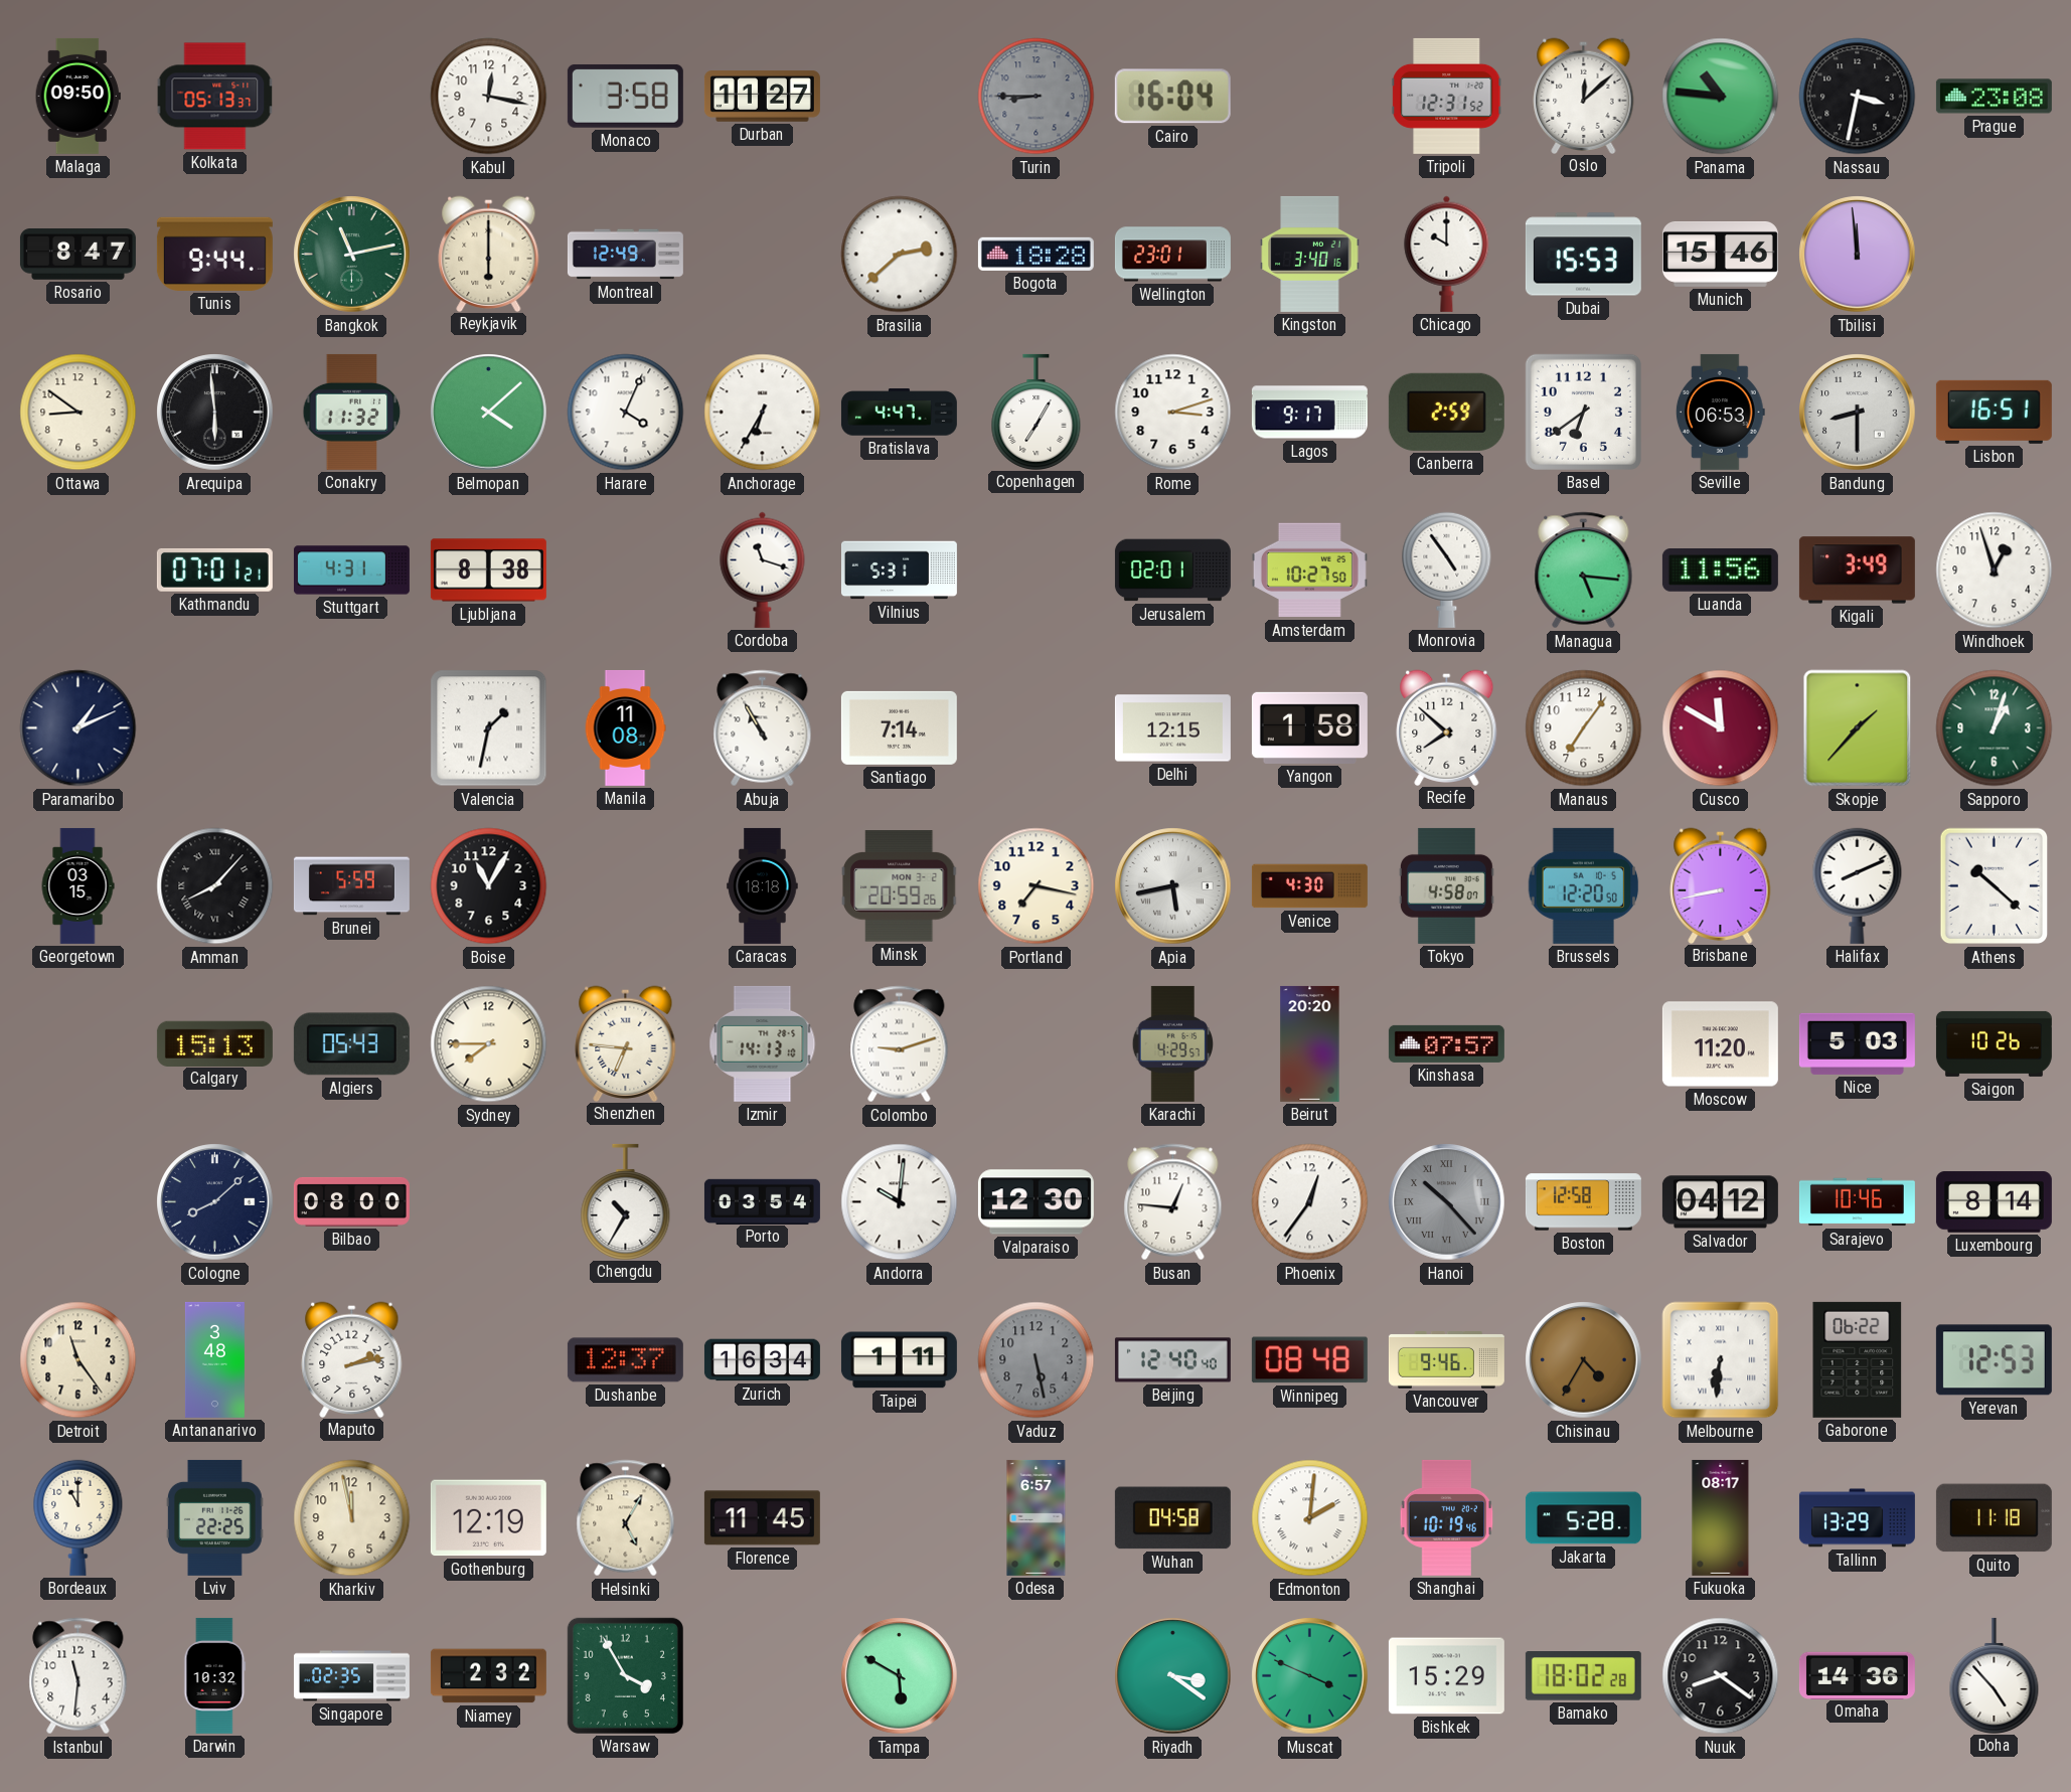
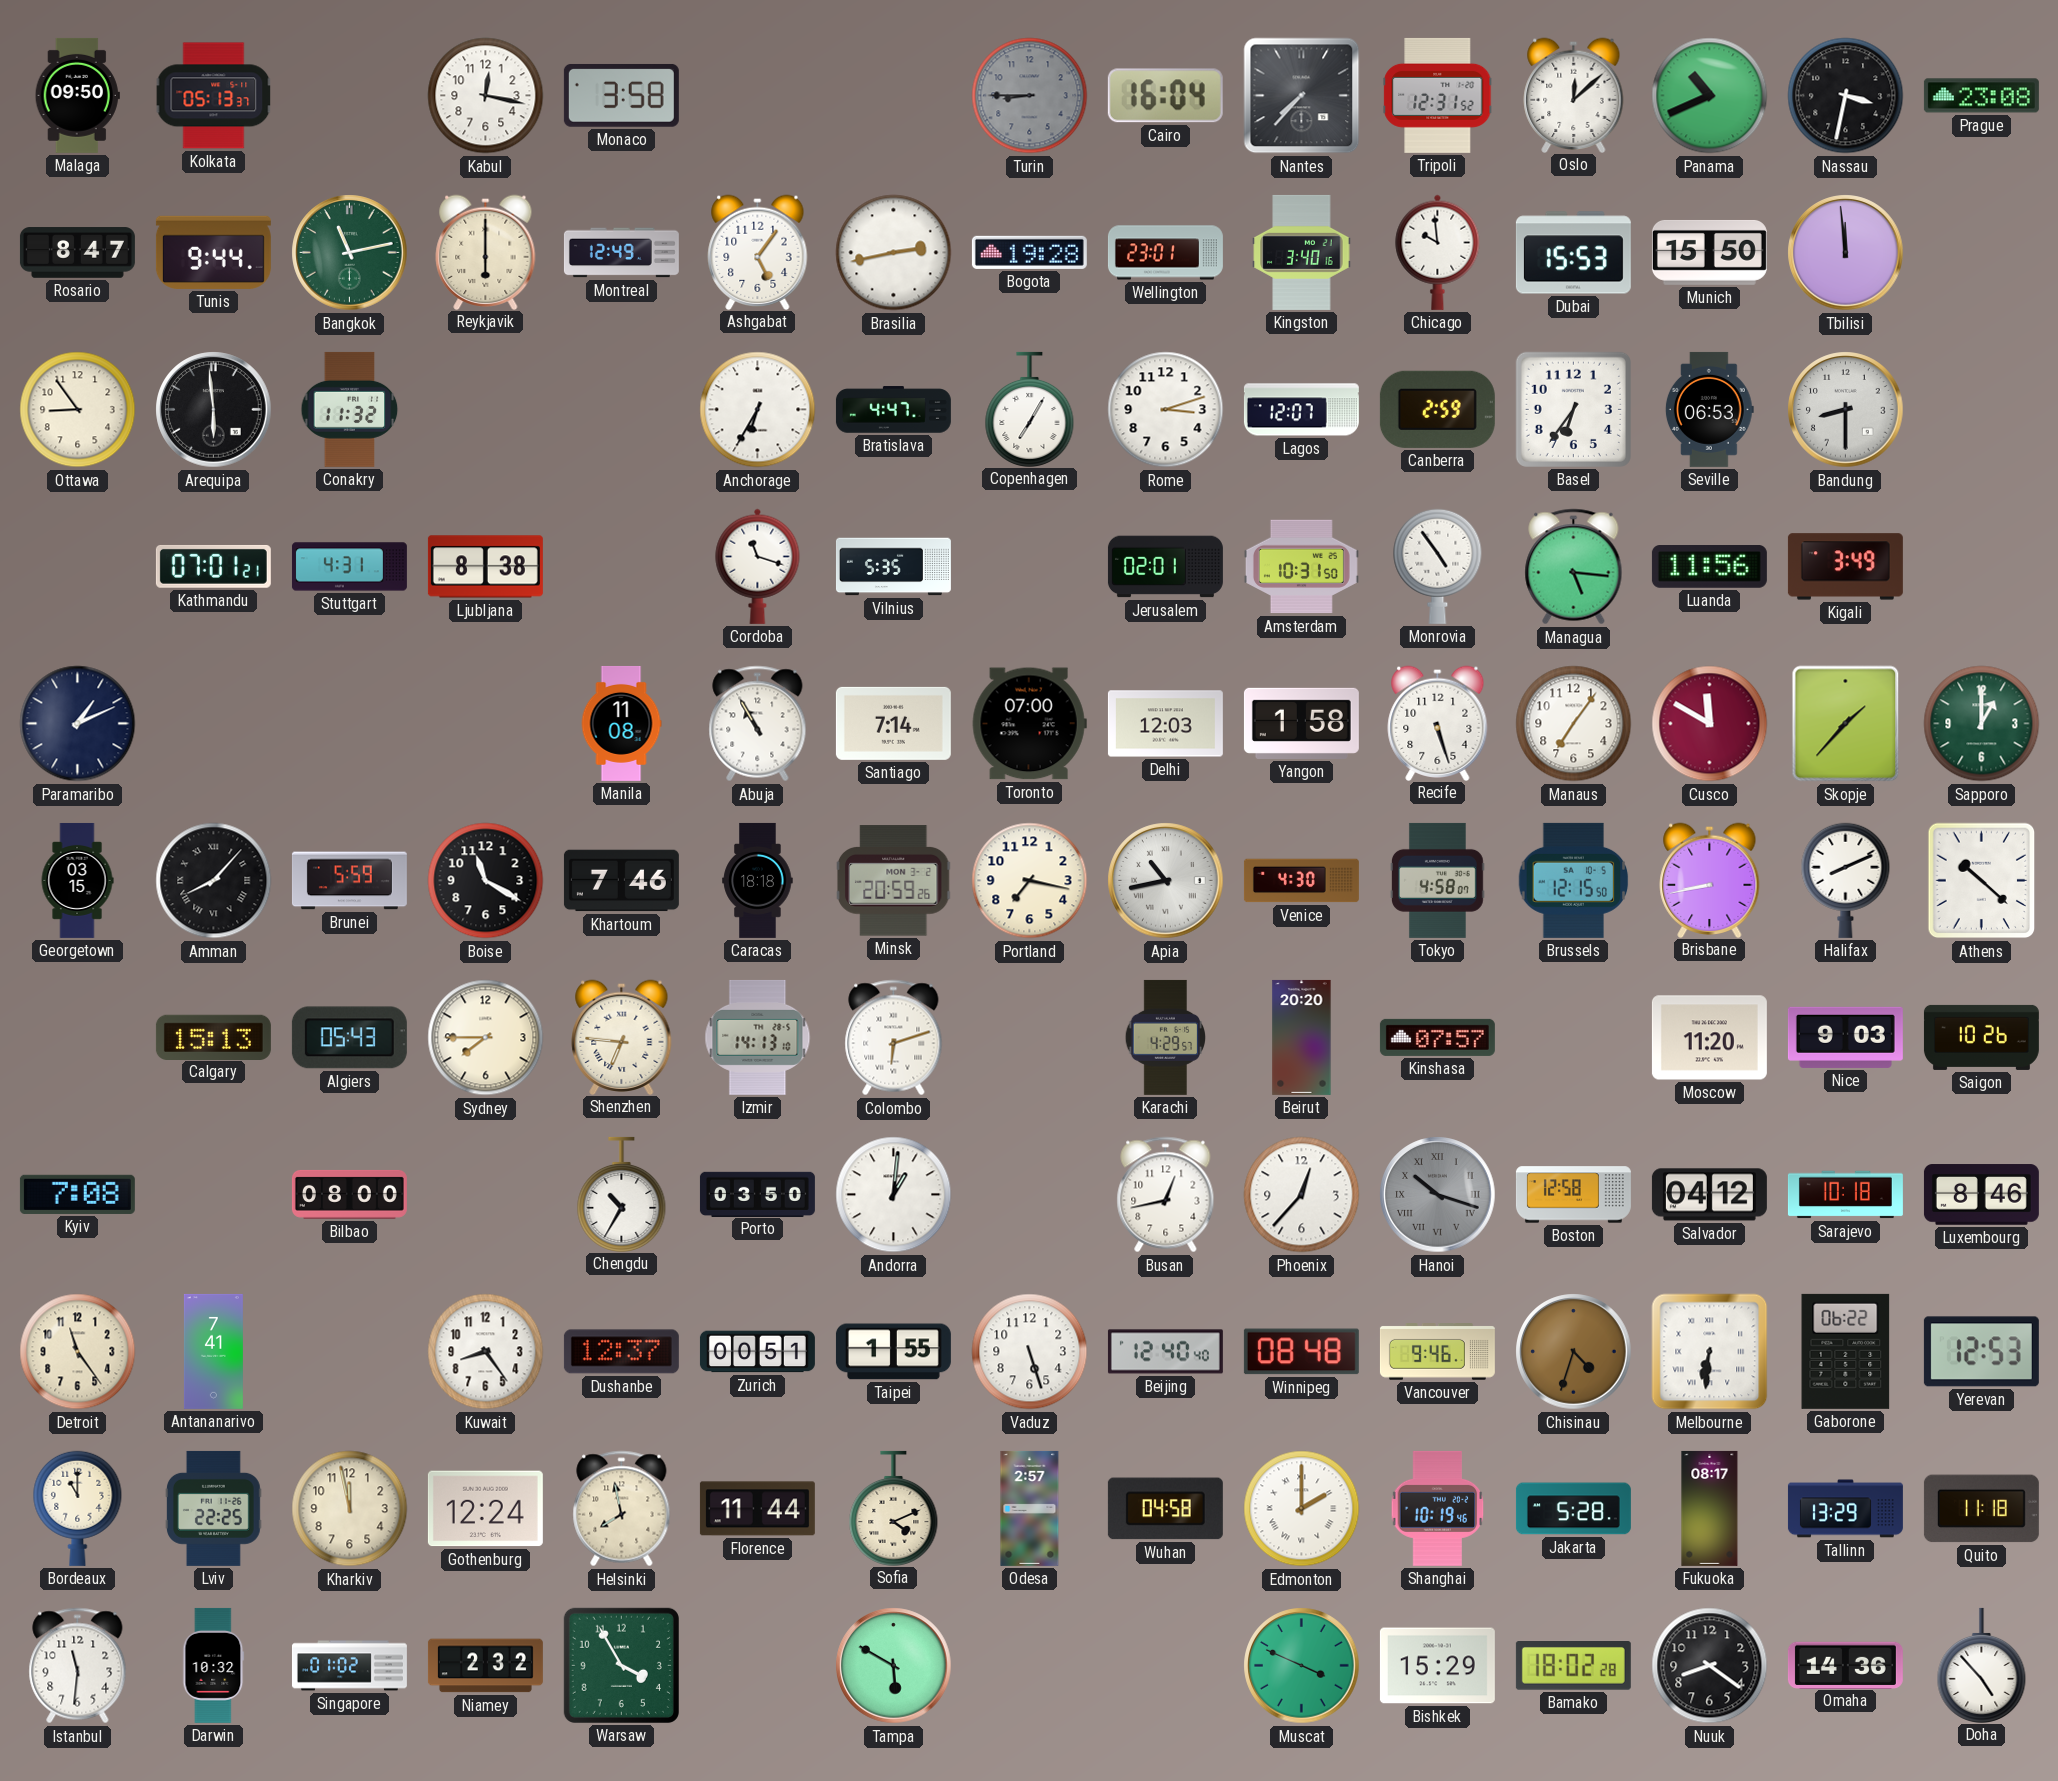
Durban: 11:27 -> none (762, 97)
Nantes: none -> 7:37 (1302, 96)
Panama: 10:46 -> 10:41 (1710, 96)
Ashgabat: none -> 5:06 (758, 252)
Brasilia: 2:38 -> 2:43 (894, 253)
Bogota: 18:28 -> 19:28 (1029, 252)
Chicago: 10:00 -> 9:59 (1438, 252)
Munich: 15:46 -> 15:50 (1709, 252)
Ottawa: 8:51 -> 8:54 (78, 410)
Belmopan: 4:08 -> none (489, 413)
Harare: 4:04 -> none (626, 413)
Lagos: 9:17 -> 12:07 (1301, 410)
Basel: 6:39 -> 6:36 (1573, 409)
Lisbon: 16:51 -> none (1994, 412)
Vilnius: 5:31 -> 5:35 (893, 567)
Amsterdam: 10:27 -> 10:31 (1301, 567)
Windhoek: 12:57 -> none (1995, 571)
Valencia: 1:32 -> none (489, 728)
Toronto: none -> 07:00 (1029, 724)
Delhi: 12:15 -> 12:03 (1165, 724)
Recife: 7:52 -> 5:27 (1438, 723)
Sapporo: 1:03 -> 1:00 (1982, 724)
Boise: 11:05 -> 11:20 (486, 881)
Khartoum: none -> 7:46 (621, 881)
Apia: 5:43 -> 10:43 (1166, 881)
Brussels: 12:20 -> 12:15 (1574, 880)
Colombo: 9:12 -> 6:12 (894, 1038)
Nice: 5:03 -> 9:03 (1845, 1037)
Kyiv: none -> 7:08 (77, 1194)
Cologne: 8:08 -> none (215, 1202)
Porto: 03:54 -> 03:50 (757, 1194)
Andorra: 10:01 -> 1:01 (894, 1195)
Valparaiso: 12:30 -> none (1035, 1202)
Busan: 12:46 -> 12:43 (1166, 1195)
Phoenix: 12:36 -> 12:37 (1302, 1195)
Hanoi: 10:23 -> 10:18 (1438, 1195)
Sarajevo: 10:46 -> 10:18 (1845, 1195)
Luxembourg: 8:14 -> 8:46 (1981, 1195)
Antananarivo: 3:48 -> 7:41 (213, 1351)
Maputo: 2:13 -> none (352, 1359)
Kuwait: none -> 8:24 (486, 1352)
Zurich: 16:34 -> 00:51 (757, 1352)
Taipei: 1:11 -> 1:55 (893, 1352)
Vaduz: 5:28 -> 5:27 (1030, 1352)
Vaduz dial: grey -> white (1030, 1352)
Chisinau: 4:35 -> 4:33 (1574, 1352)
Gothenburg: 12:19 -> 12:24 (485, 1509)
Helsinki: 5:05 -> 7:58 (622, 1509)
Florence: 11:45 -> 11:44 (757, 1509)
Sofia: none -> 4:11 (894, 1508)
Odesa: 6:57 -> 2:57 (1030, 1508)
Edmonton: 2:01 -> 2:00 (1302, 1509)
Singapore: 02:35 -> 01:02 (349, 1666)
Riyadh: 3:21 -> none (1173, 1676)
